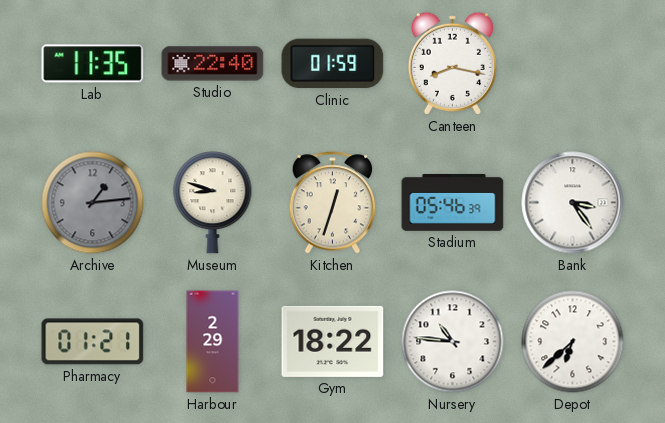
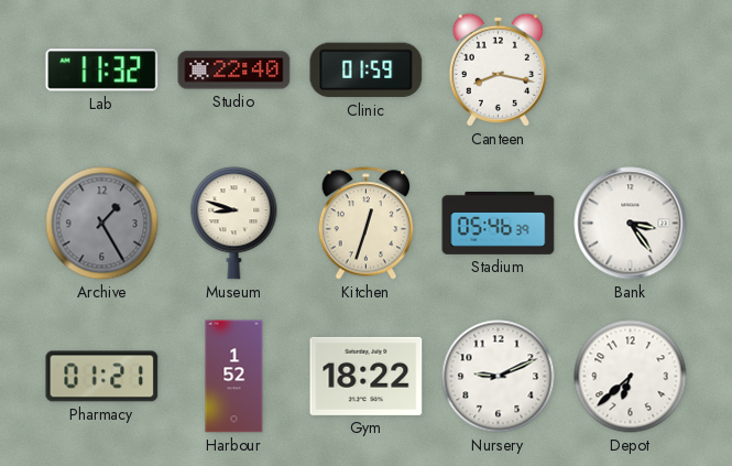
Lab: 11:35 -> 11:32 (102, 71)
Archive: 1:14 -> 1:25 (102, 224)
Harbour: 2:29 -> 1:52 (234, 377)
Nursery: 10:46 -> 9:11 (499, 377)
